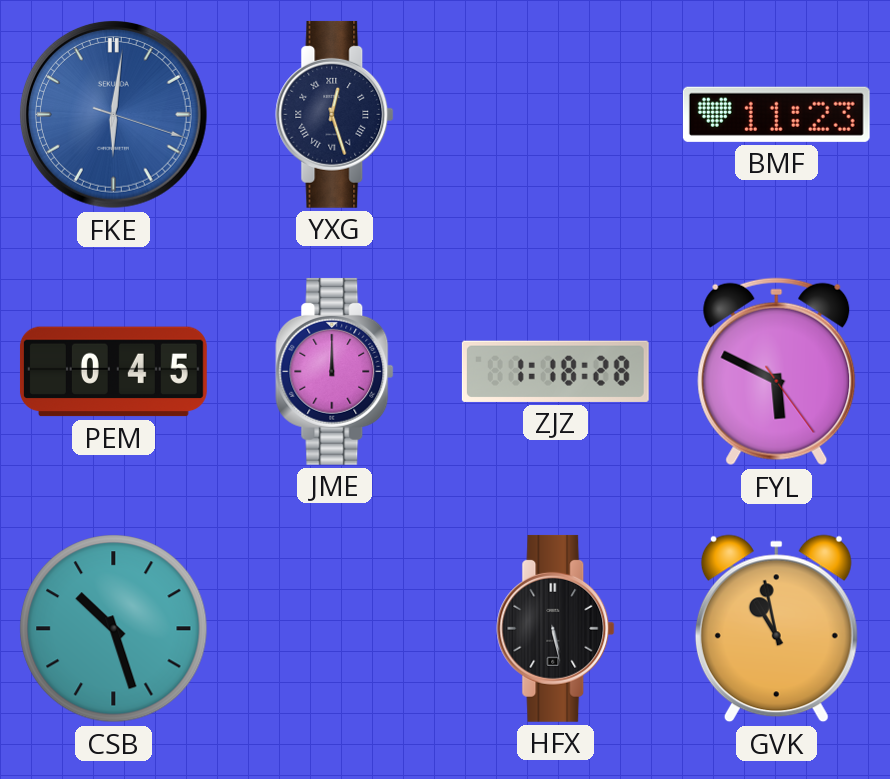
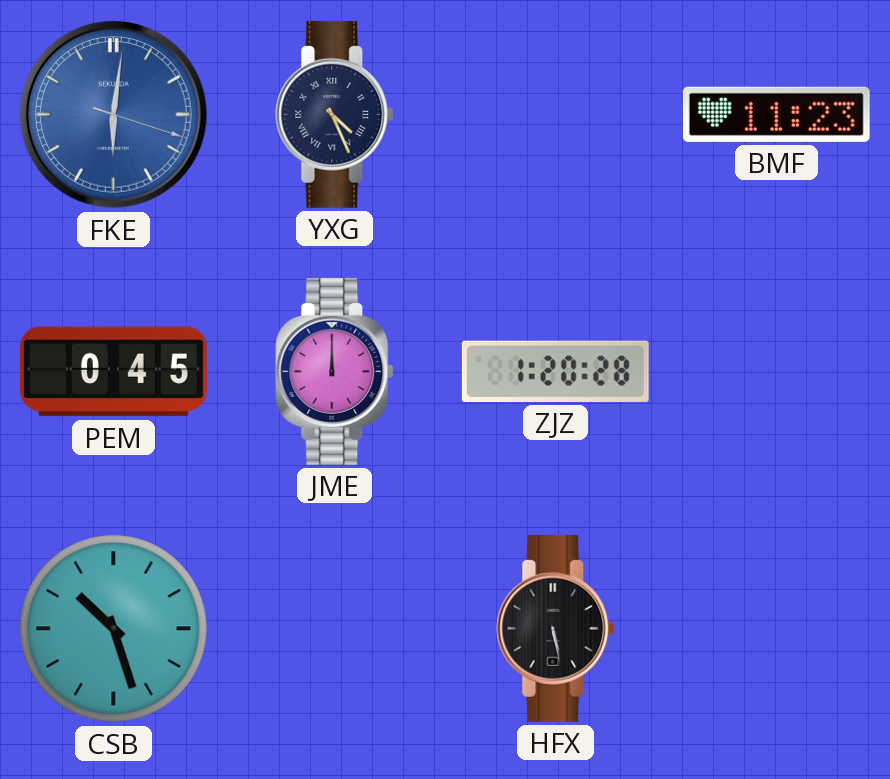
YXG: 12:27 -> 4:26 (335, 114)
ZJZ: 1:18 -> 1:20 (555, 371)
FYL: 5:49 -> none (777, 372)
GVK: 10:58 -> none (776, 629)
